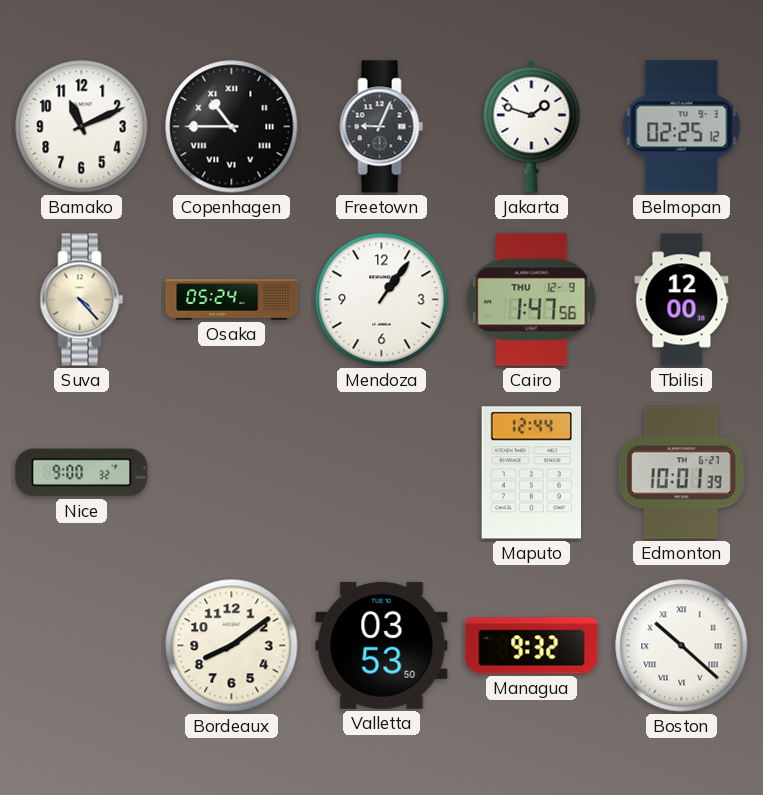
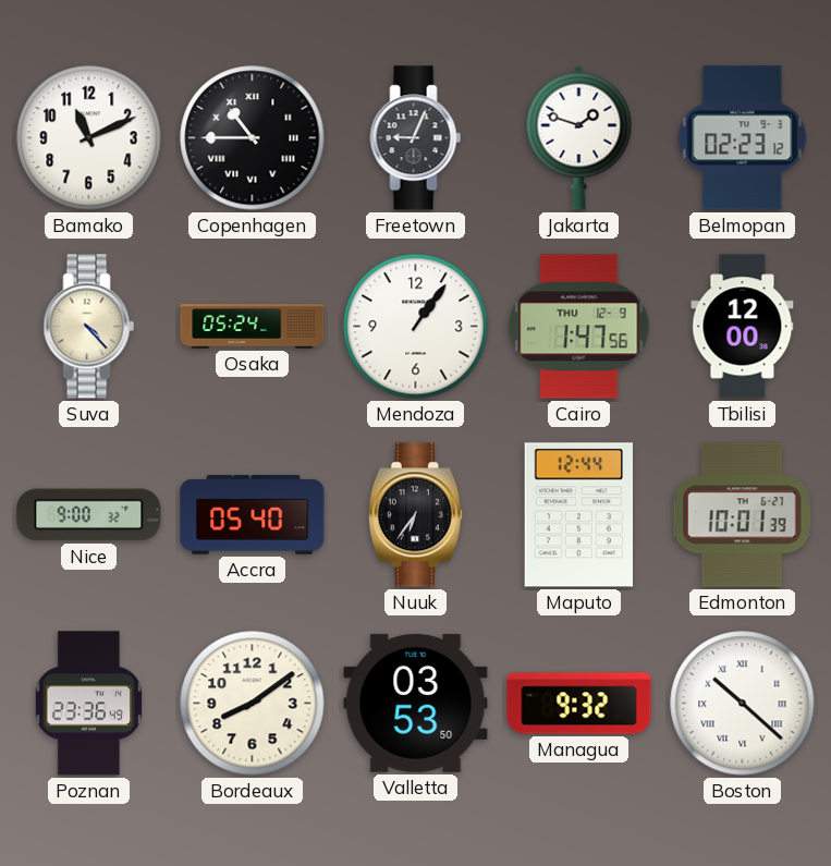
Belmopan: 02:25 -> 02:23 (743, 138)
Accra: none -> 05:40 (253, 515)
Nuuk: none -> 6:36 (415, 515)
Poznan: none -> 23:36 (88, 704)
